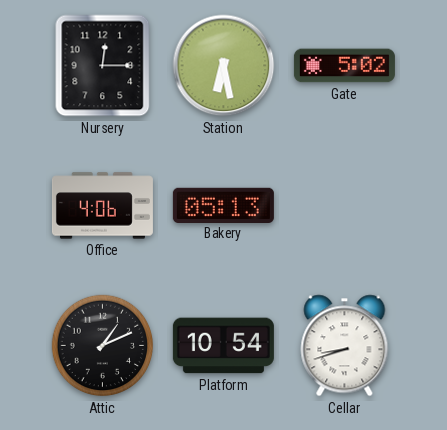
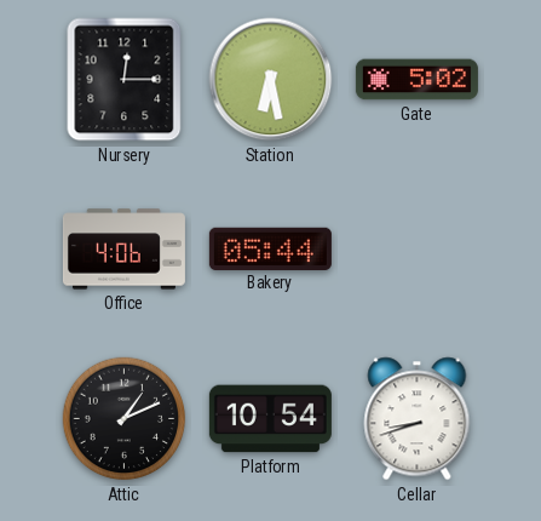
Bakery: 05:13 -> 05:44 (270, 248)
